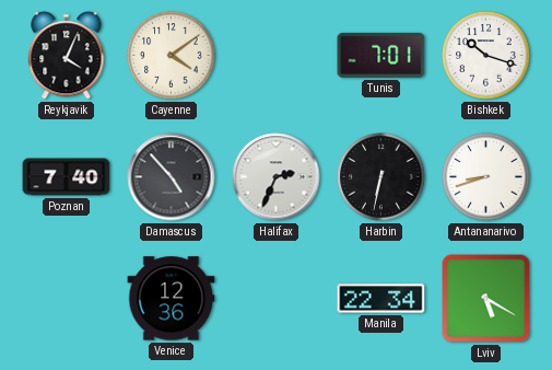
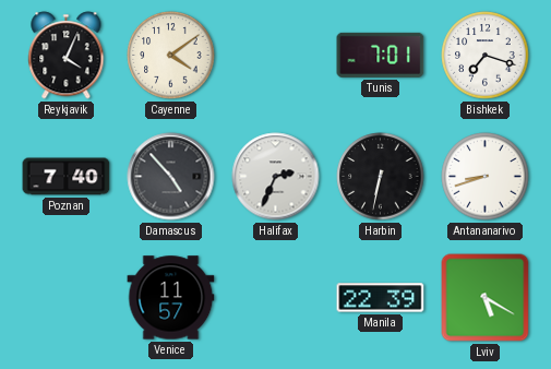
Bishkek: 10:18 -> 7:18 (486, 56)
Venice: 12:36 -> 11:57 (171, 298)
Manila: 22:34 -> 22:39 (381, 298)
